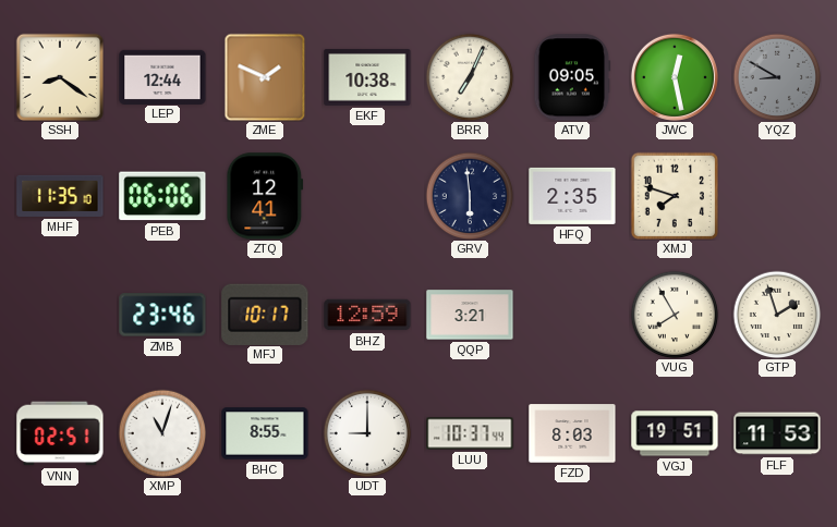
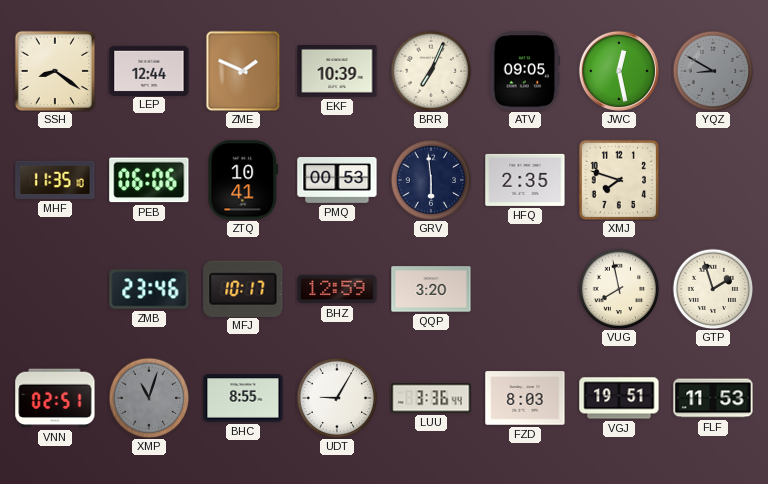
EKF: 10:38 -> 10:39 (337, 71)
ZTQ: 12:41 -> 10:41 (243, 180)
PMQ: none -> 00:53 (337, 181)
QQP: 3:21 -> 3:20 (431, 289)
VUG: 7:55 -> 7:58 (619, 289)
XMP dial: white -> grey (149, 398)
UDT: 9:00 -> 9:05 (337, 398)
LUU: 10:37 -> 3:36 (431, 398)
